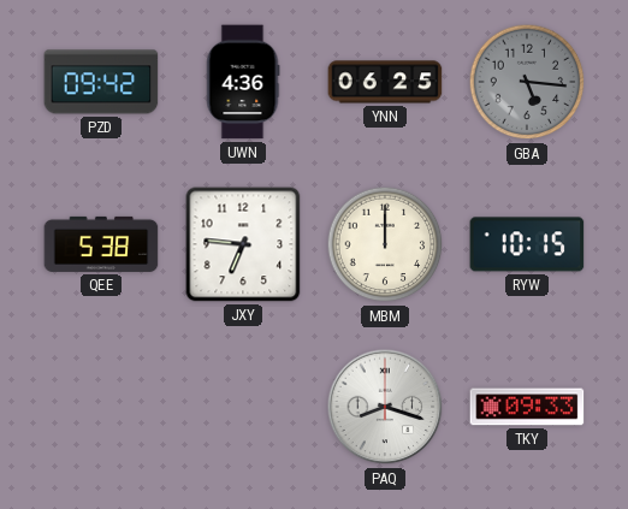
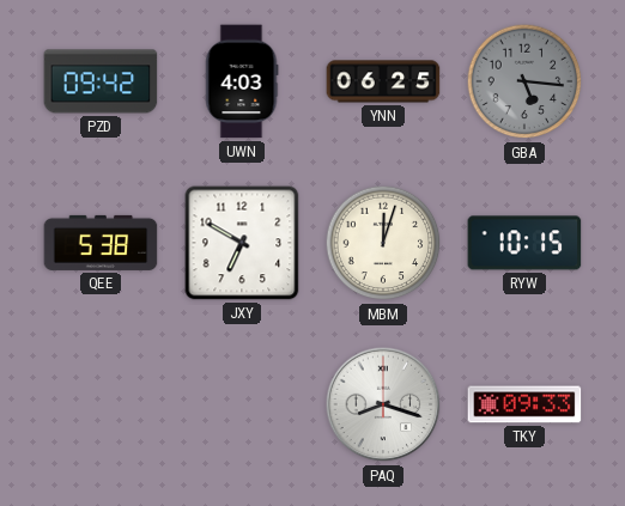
UWN: 4:36 -> 4:03 (242, 81)
JXY: 6:46 -> 6:50 (242, 243)
MBM: 12:00 -> 12:03 (383, 243)
